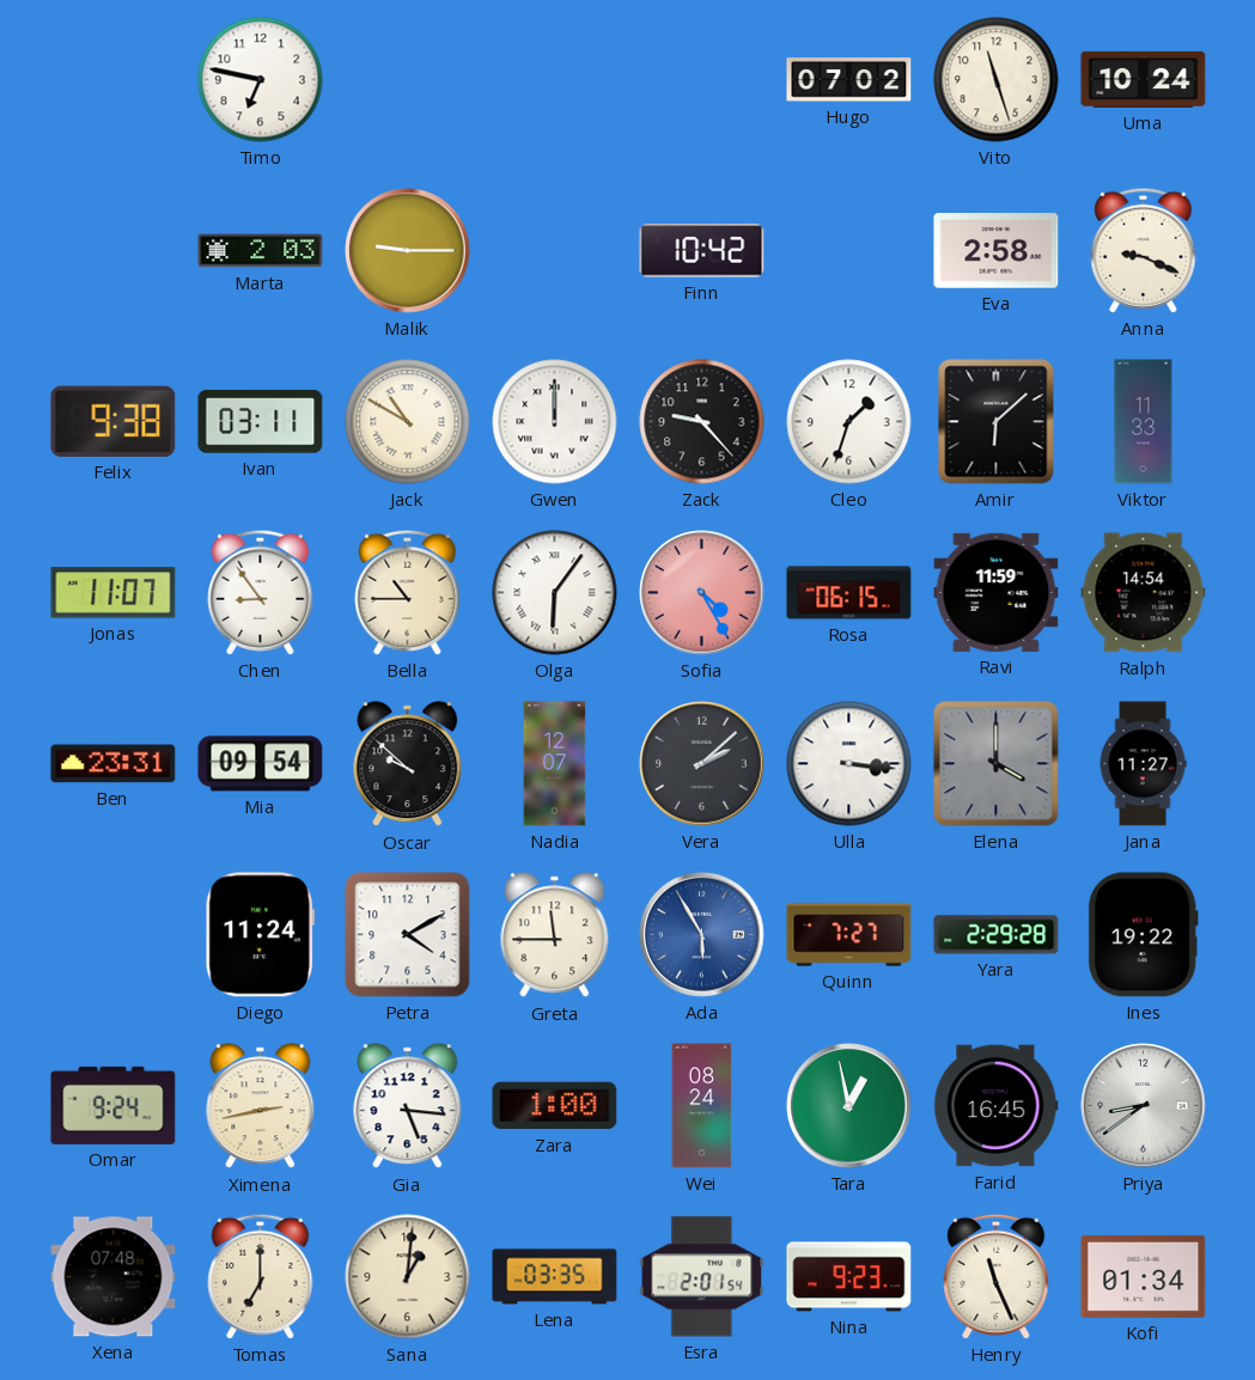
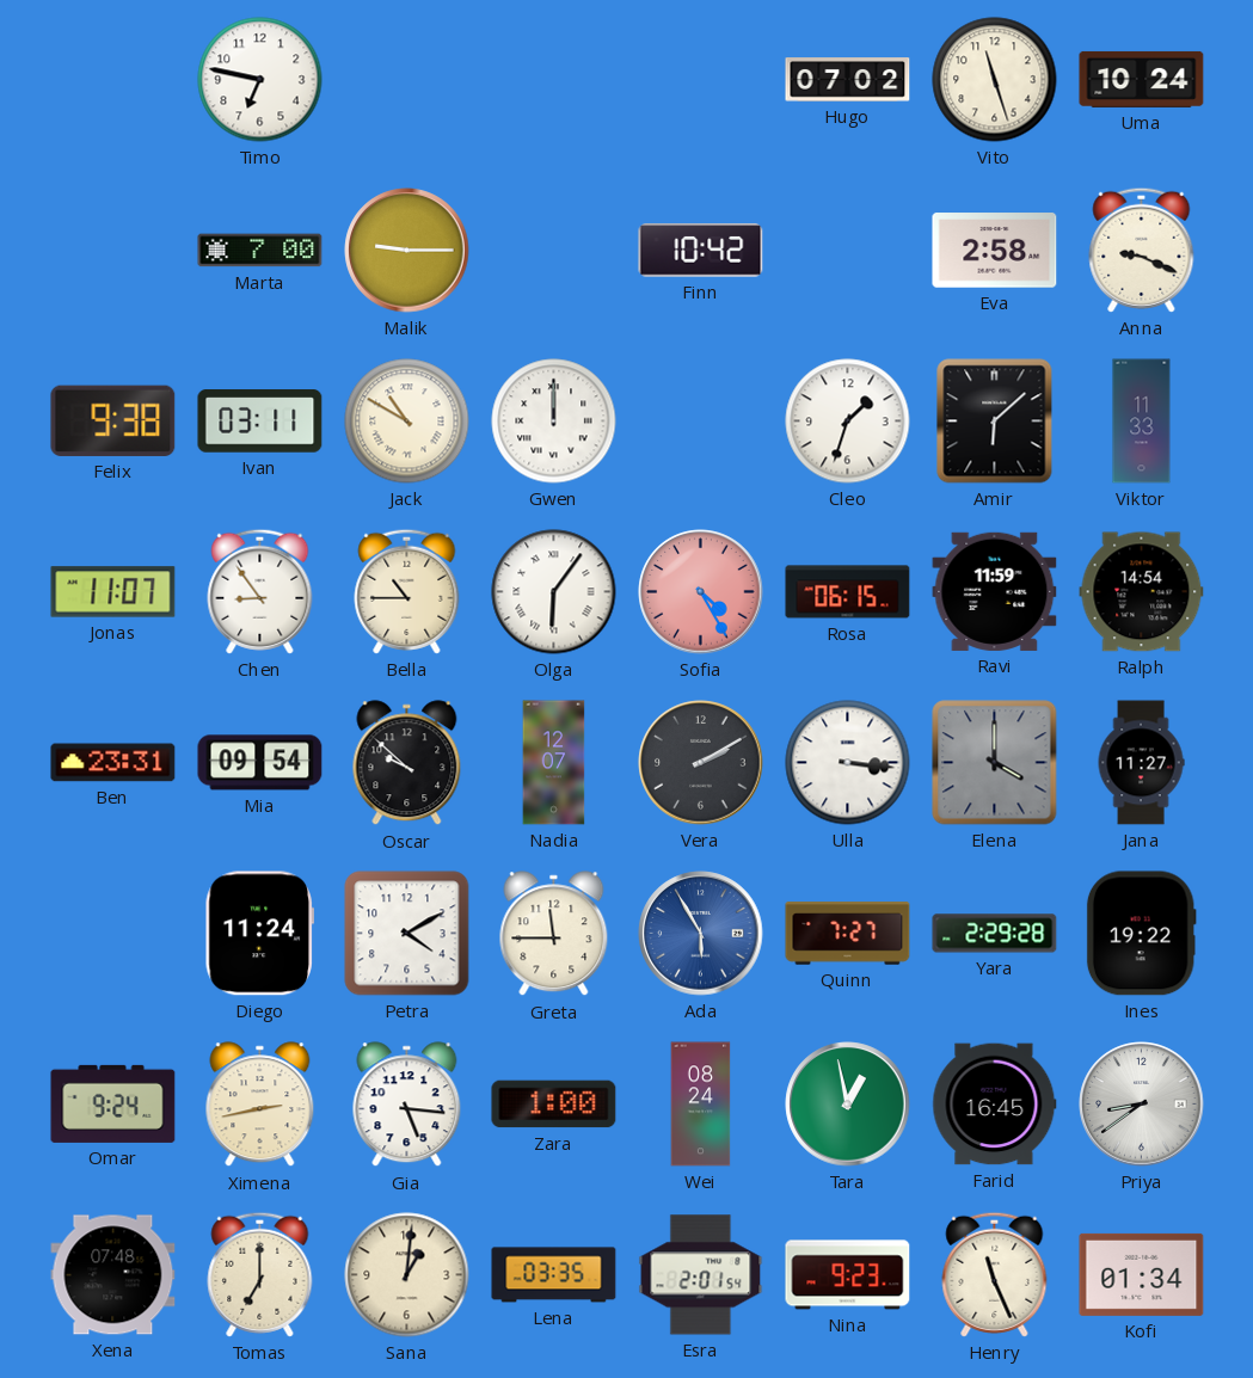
Marta: 2:03 -> 7:00 (260, 251)
Zack: 9:23 -> none (702, 422)
Vera: 2:08 -> 2:10 (701, 763)
